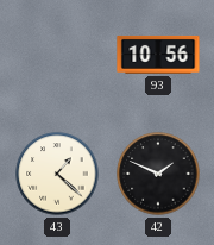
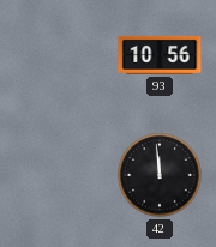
43: 1:22 -> none (57, 174)
42: 1:49 -> 11:59 (160, 175)
